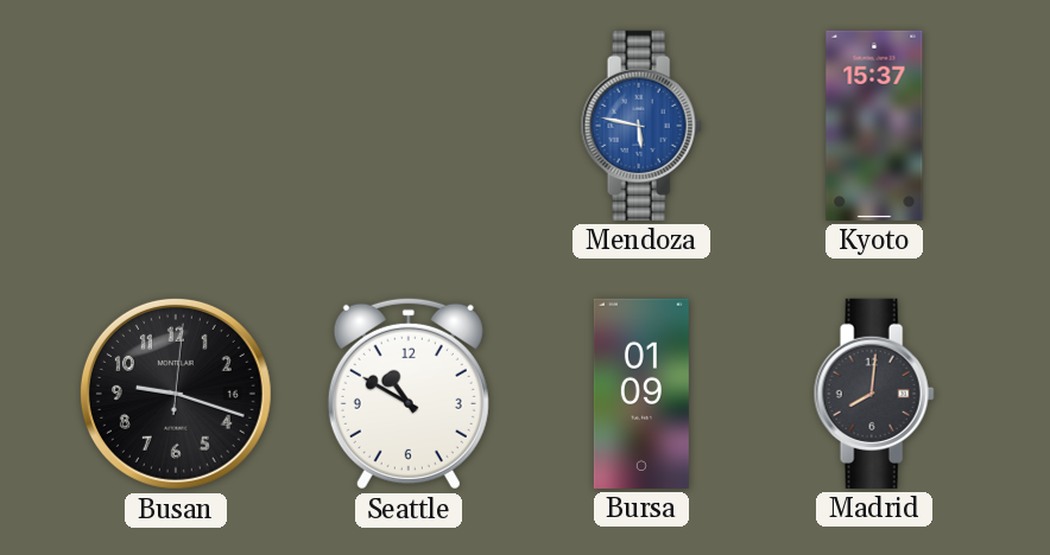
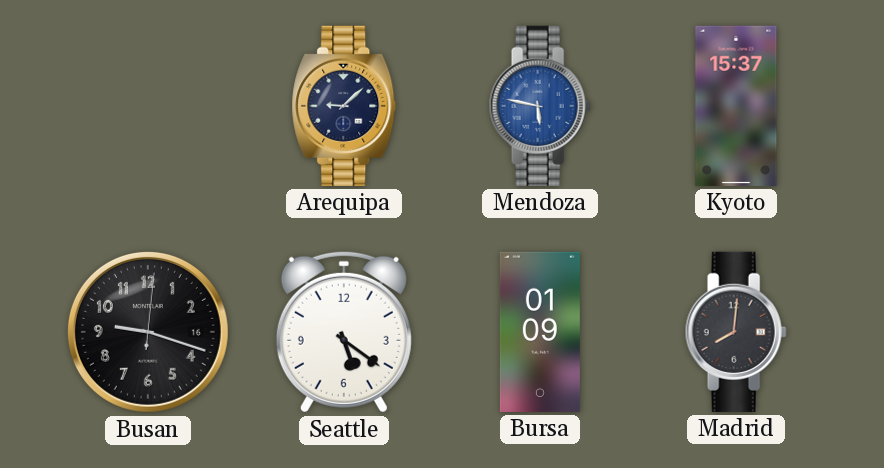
Arequipa: none -> 9:08 (344, 106)
Seattle: 10:50 -> 5:21 (344, 332)
